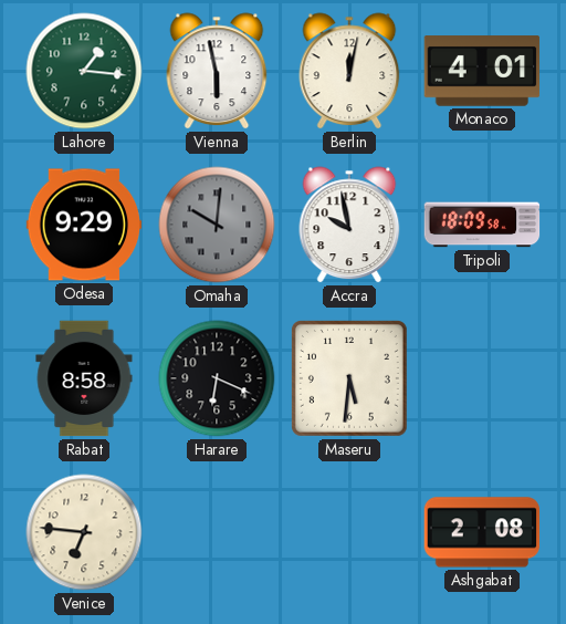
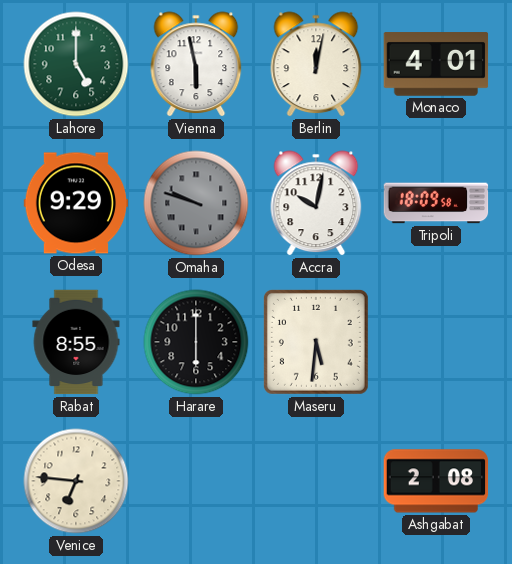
Lahore: 1:16 -> 5:00 (76, 64)
Omaha: 10:01 -> 9:48 (196, 203)
Accra: 9:58 -> 10:02 (316, 203)
Rabat: 8:58 -> 8:55 (76, 342)
Harare: 6:19 -> 6:00 (196, 342)
